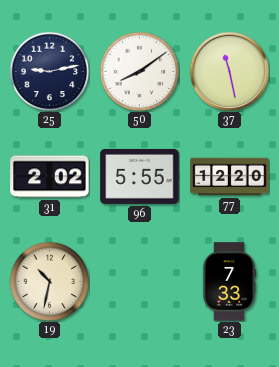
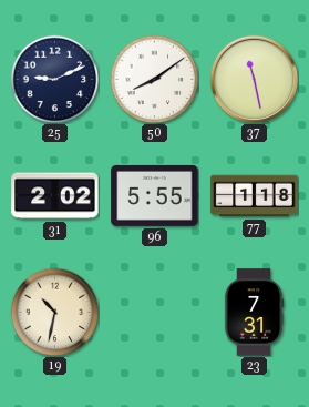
25: 9:13 -> 9:11 (54, 79)
77: 12:20 -> 1:18 (255, 196)
23: 7:33 -> 7:31 (254, 313)
